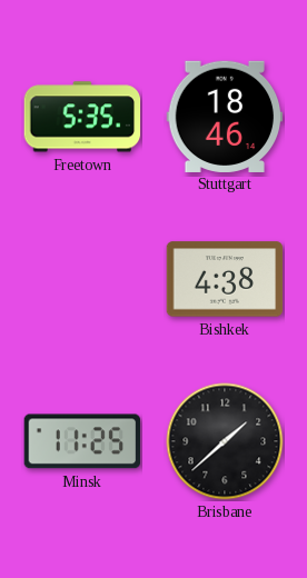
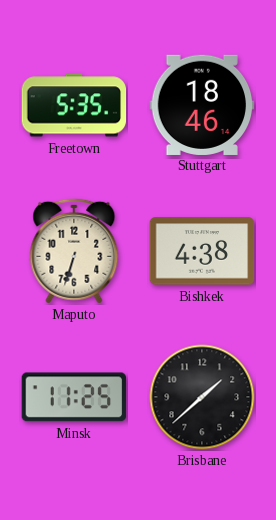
Maputo: none -> 6:33 (74, 251)
